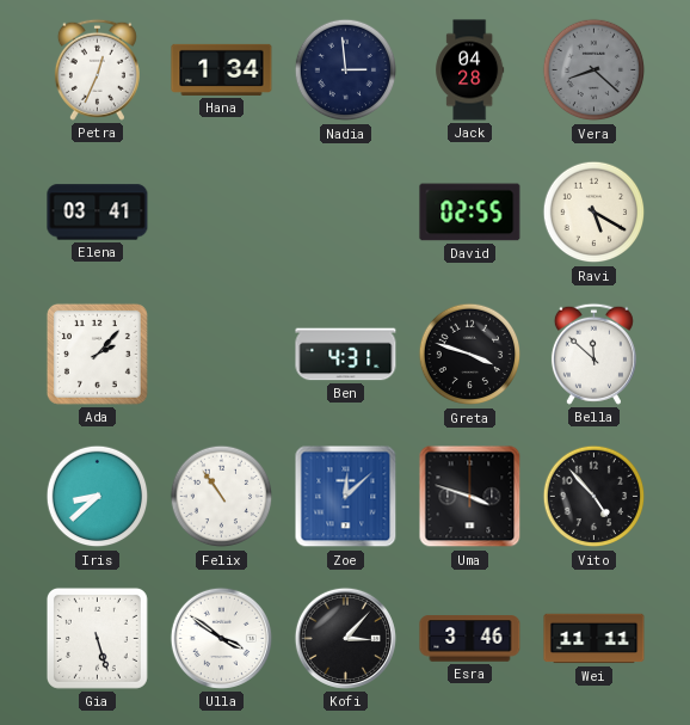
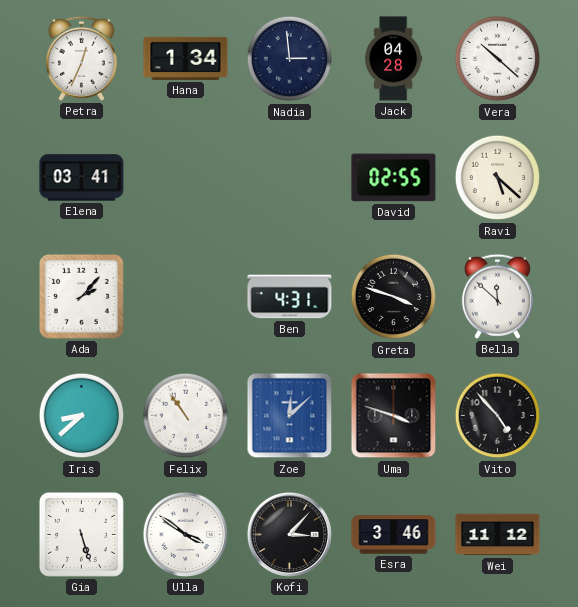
Vera: 8:22 -> 10:22 (498, 59)
Vera dial: grey -> white (498, 59)
Ravi: 5:20 -> 5:22 (498, 178)
Wei: 11:11 -> 11:12 (498, 535)
